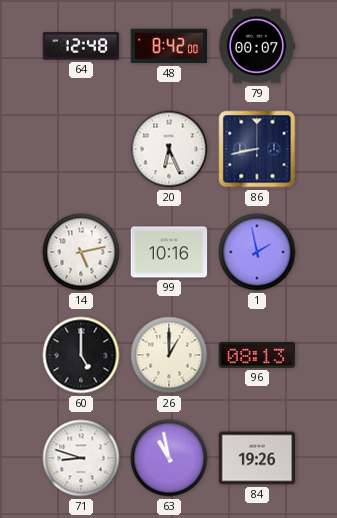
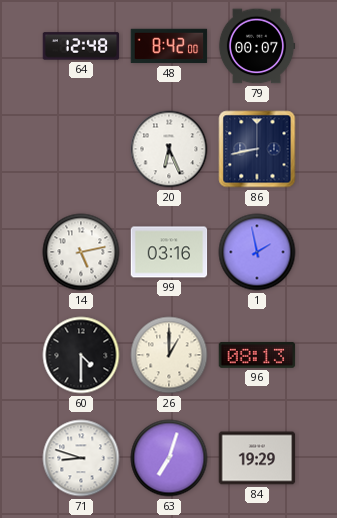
99: 10:16 -> 03:16 (169, 252)
60: 5:00 -> 4:30 (81, 355)
63: 10:58 -> 7:03 (169, 458)
84: 19:26 -> 19:29 (257, 458)
